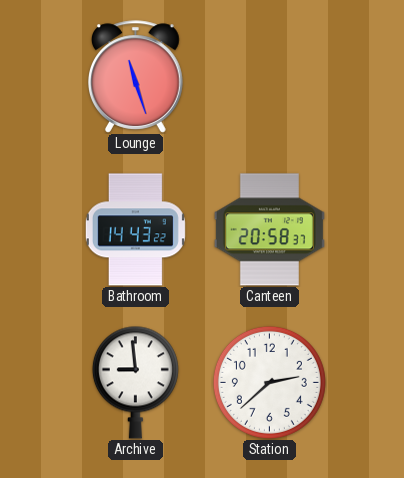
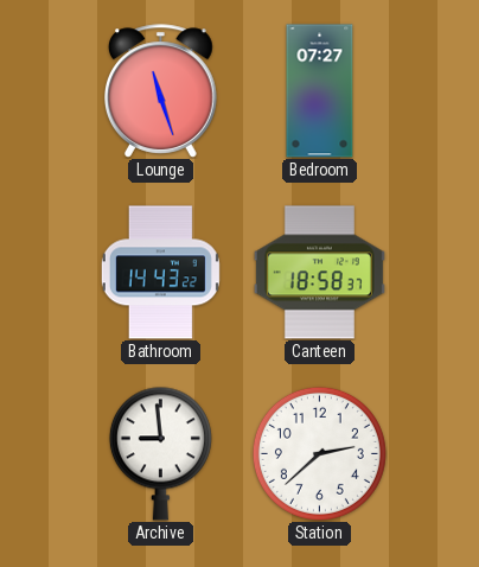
Bedroom: none -> 07:27 (320, 91)
Canteen: 20:58 -> 18:58 (319, 273)
